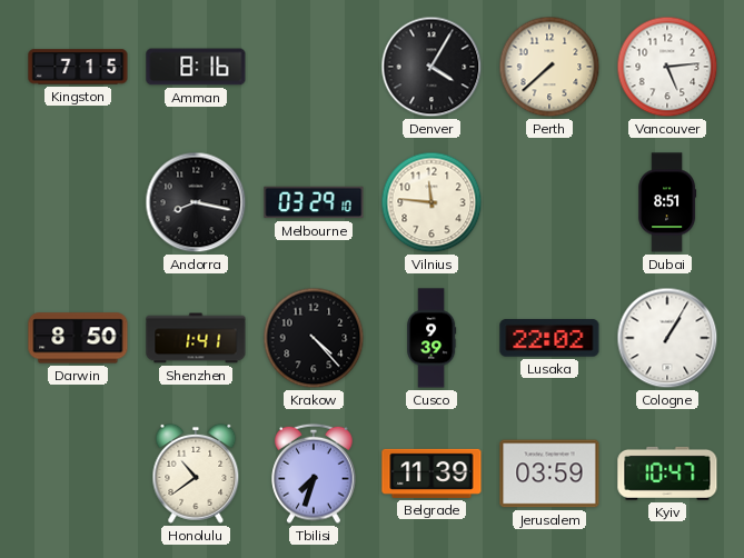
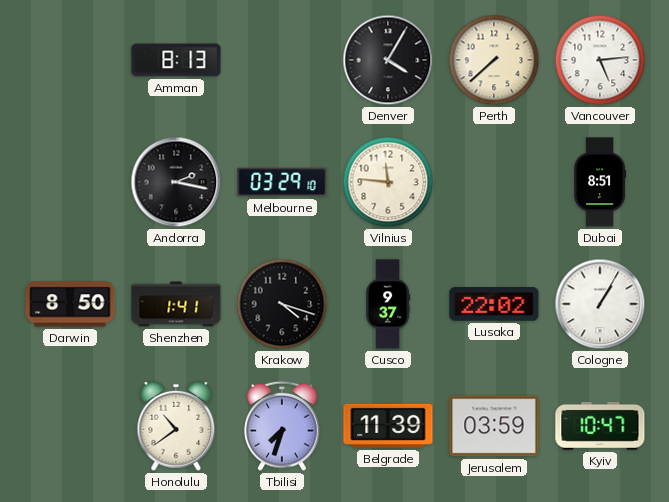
Kingston: 7:15 -> none (78, 67)
Amman: 8:16 -> 8:13 (176, 60)
Andorra: 8:17 -> 2:17 (176, 182)
Krakow: 4:23 -> 4:18 (282, 304)
Cusco: 9:39 -> 9:37 (388, 304)
